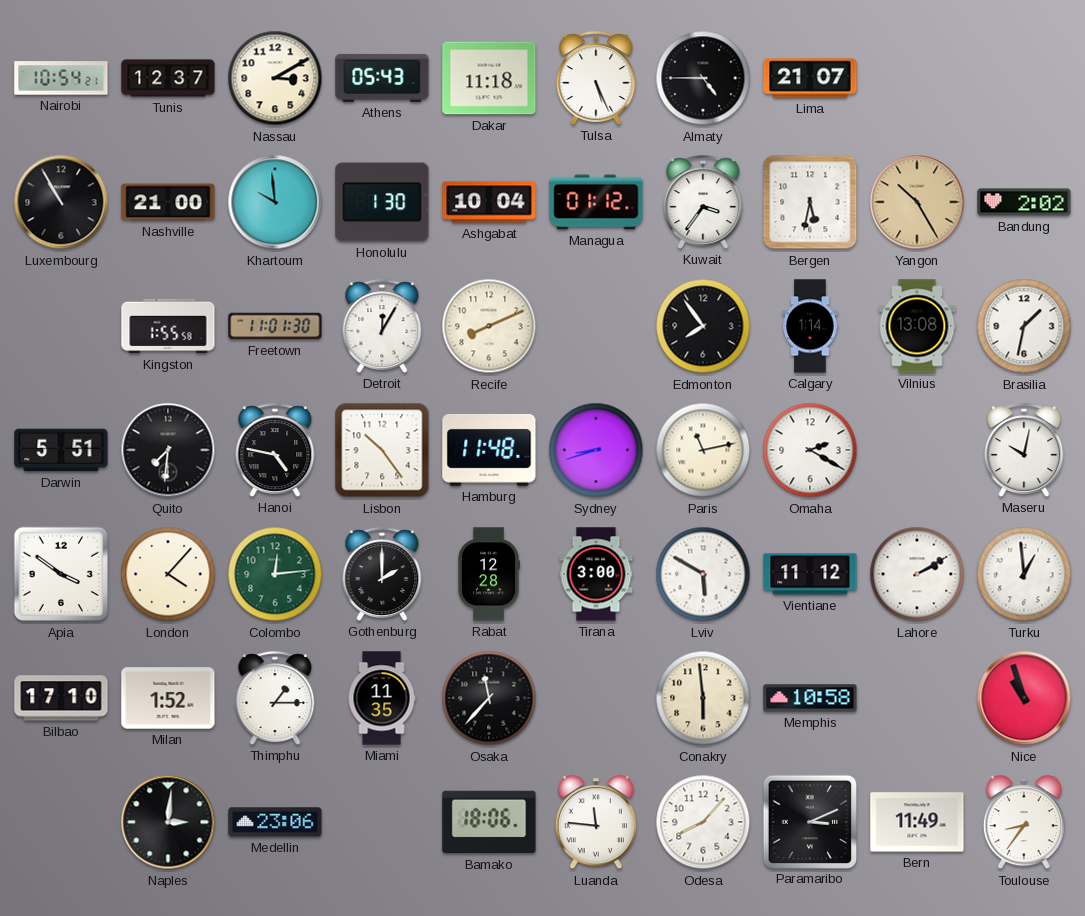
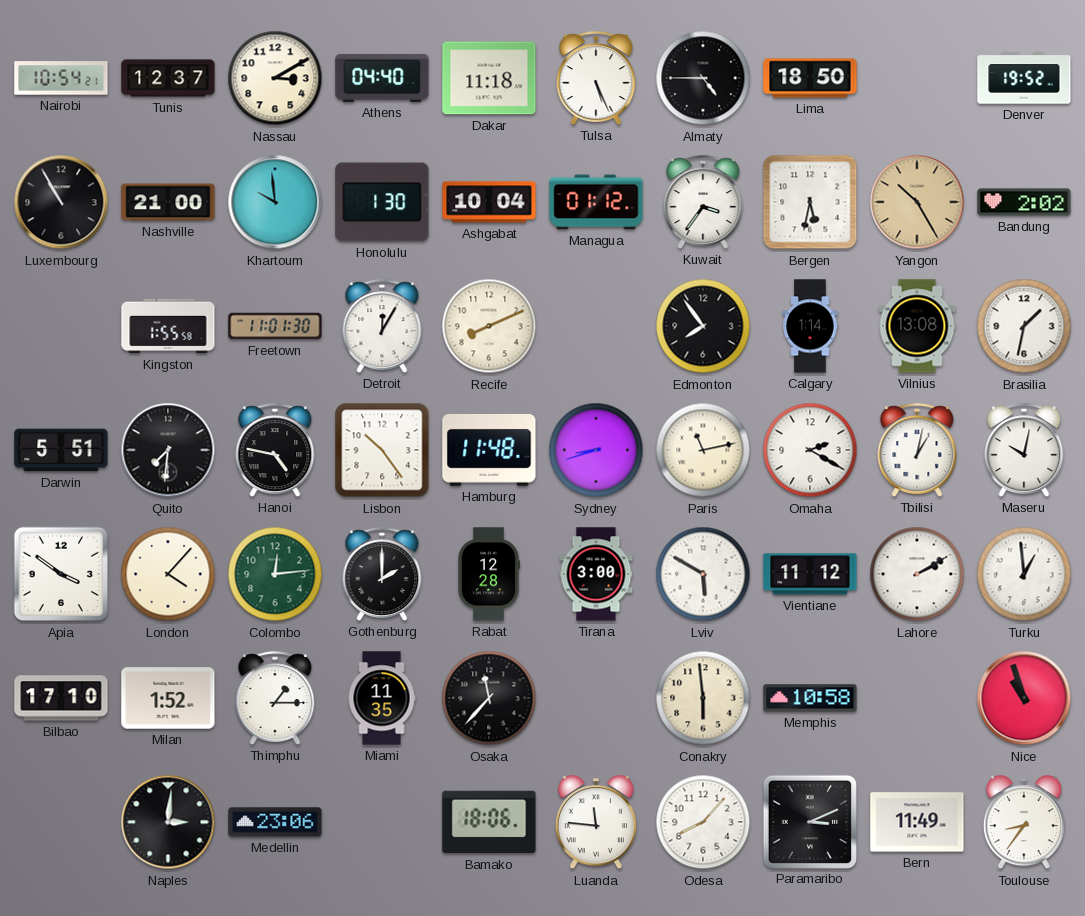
Athens: 05:43 -> 04:40 (382, 78)
Lima: 21:07 -> 18:50 (810, 78)
Denver: none -> 19:52 (1024, 78)
Tbilisi: none -> 1:02 (917, 450)
